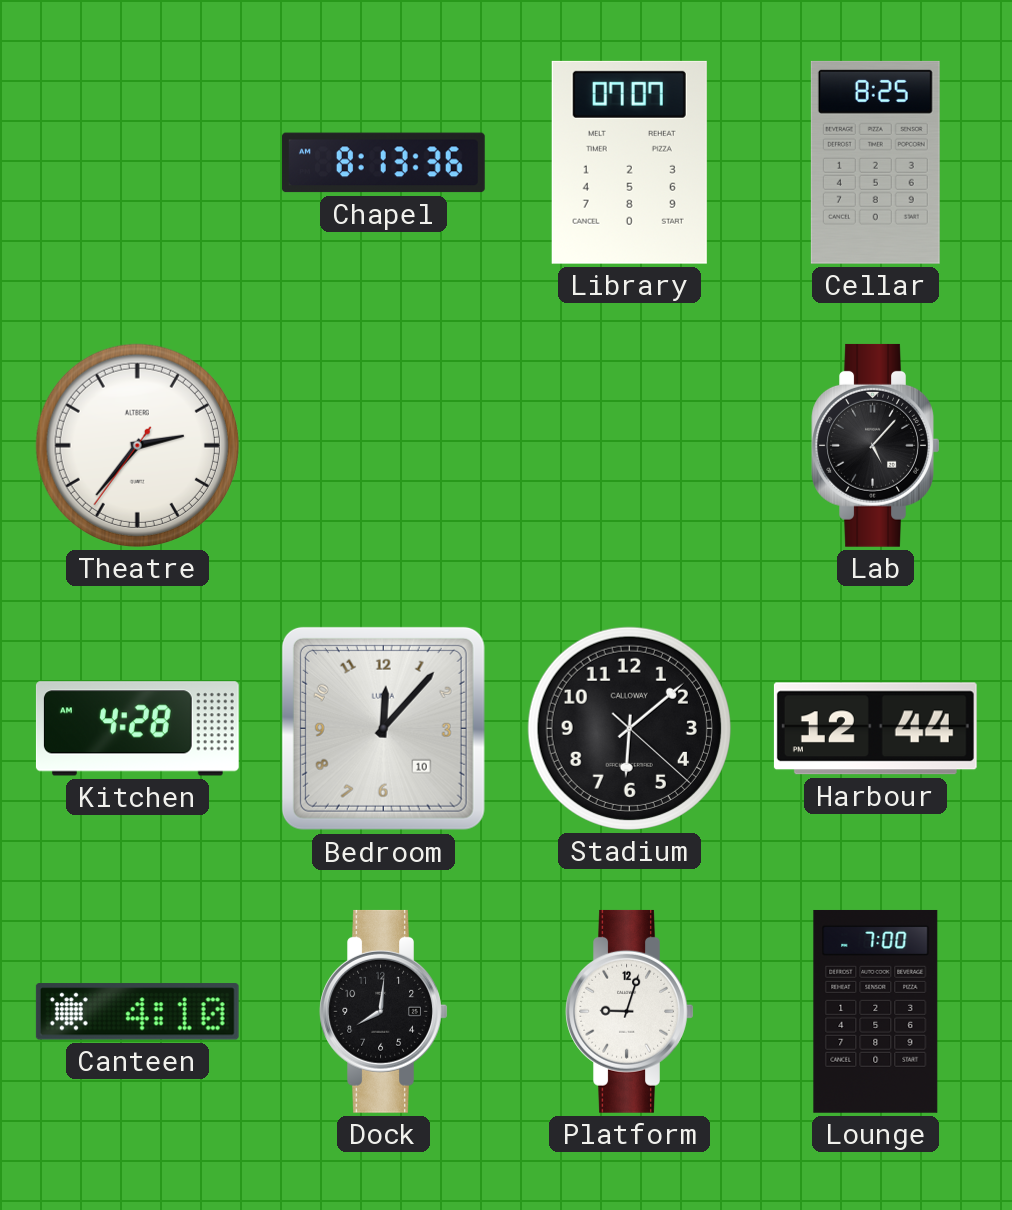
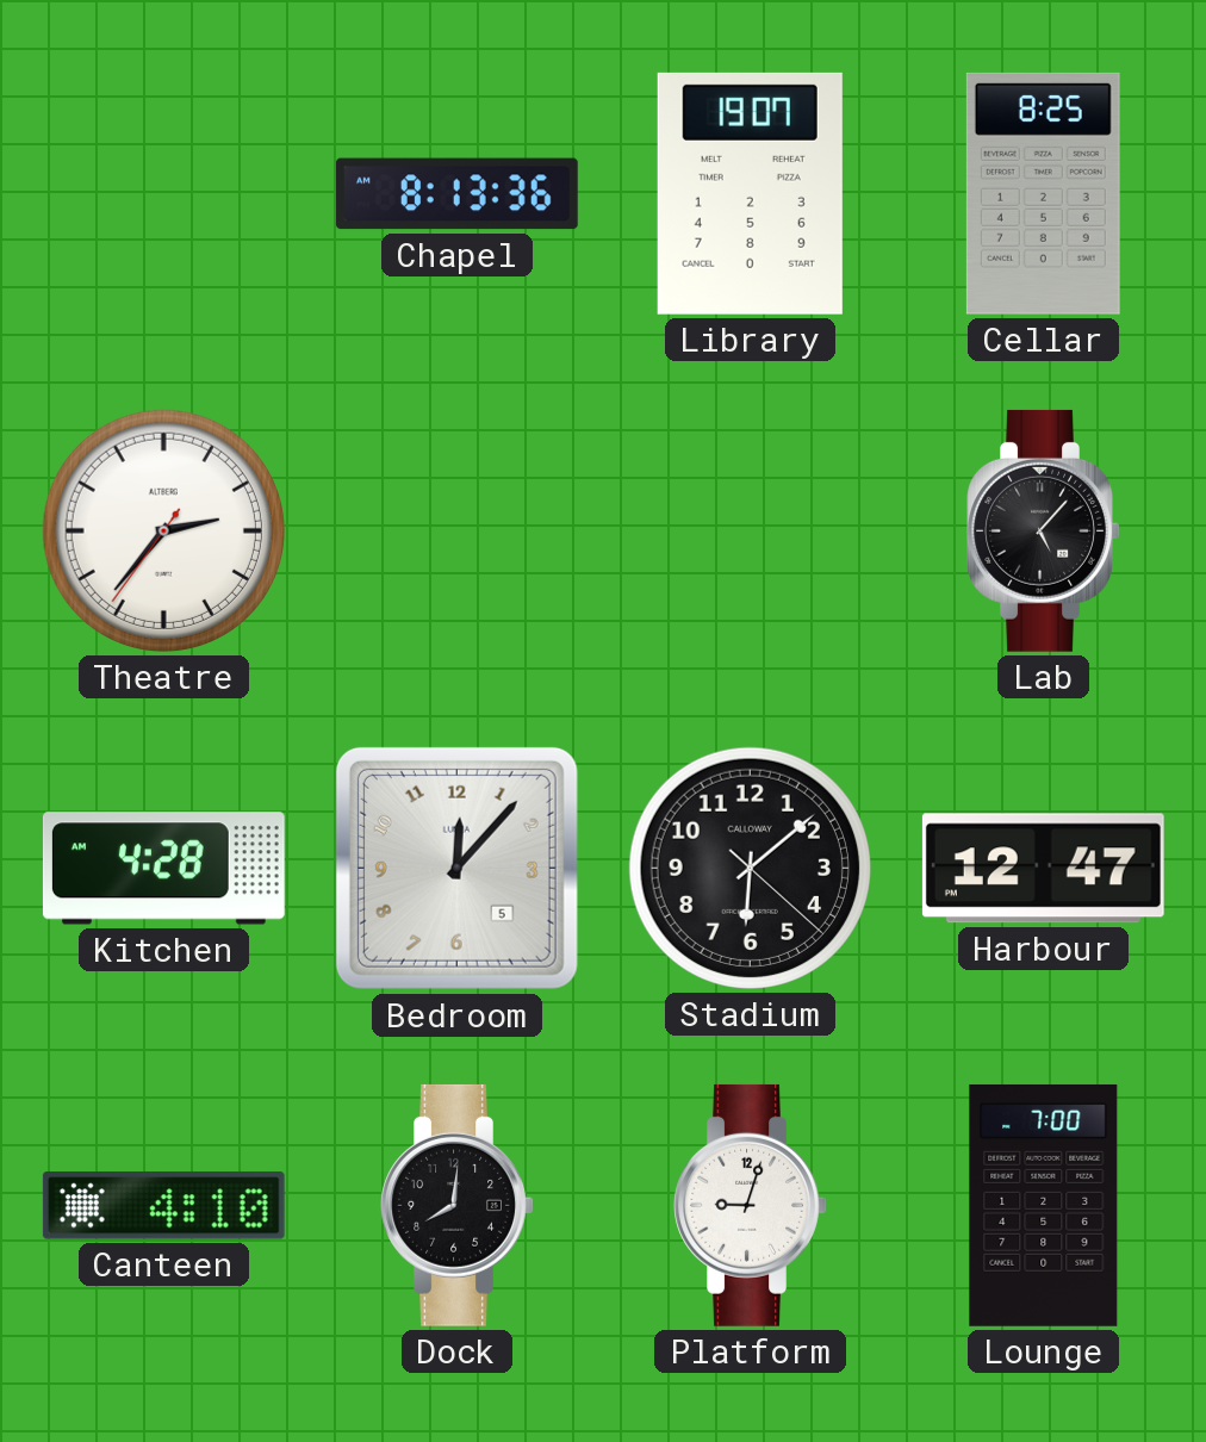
Library: 07:07 -> 19:07 (750, 193)
Bedroom date: 10 -> 5 (456, 868)
Harbour: 12:44 -> 12:47 (1043, 869)
